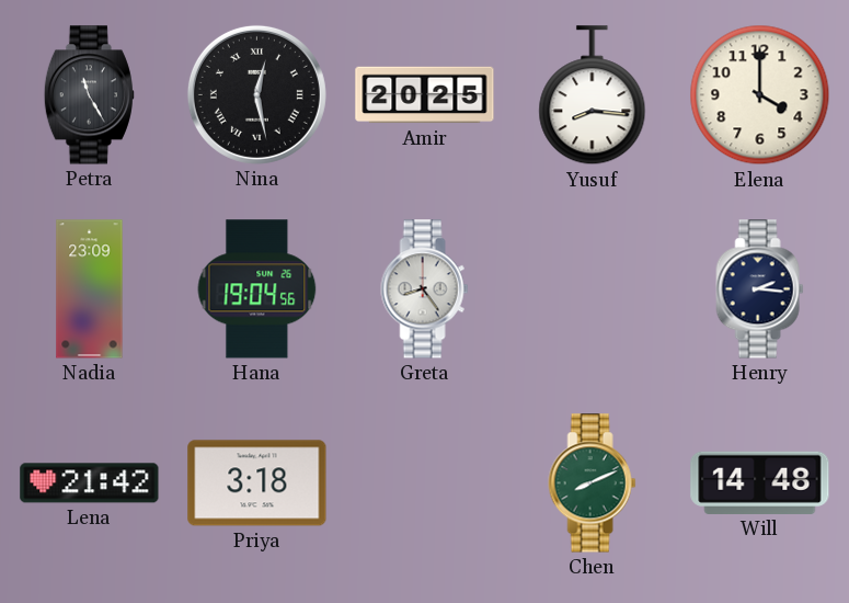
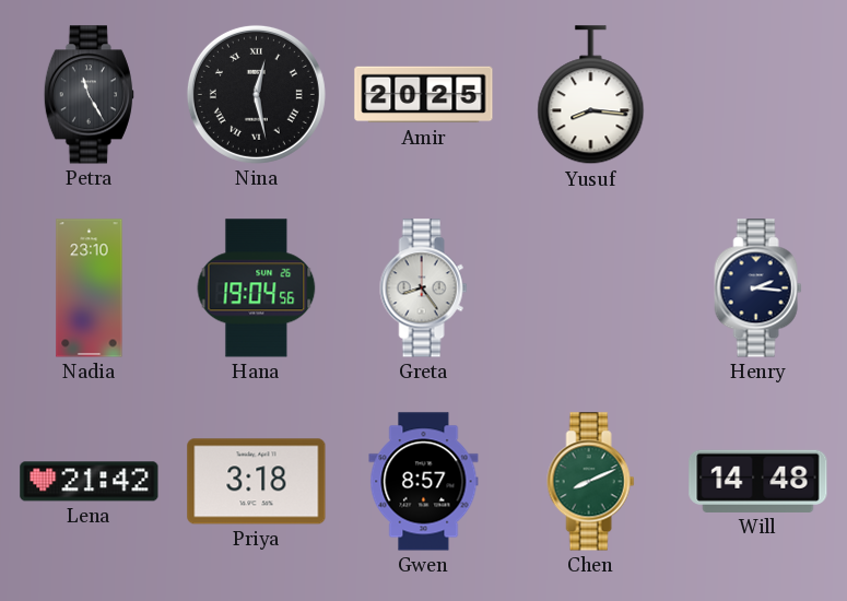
Elena: 4:00 -> none (760, 95)
Nadia: 23:09 -> 23:10 (90, 288)
Gwen: none -> 8:57 (424, 482)
